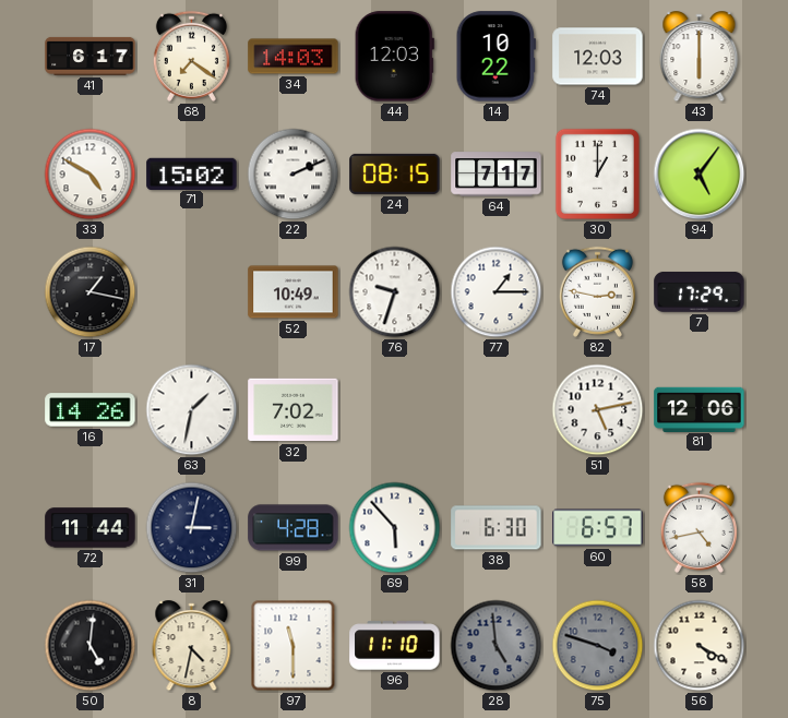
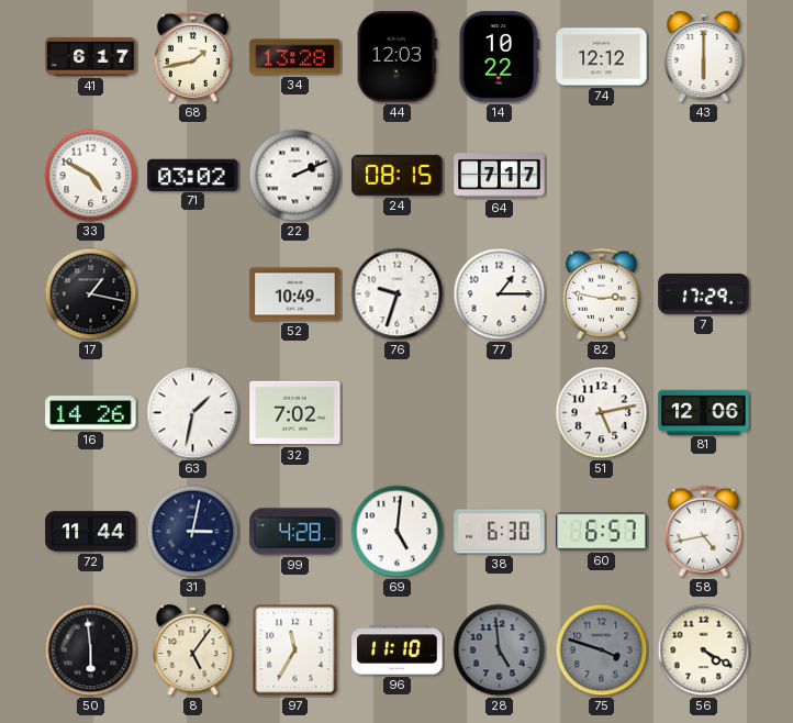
68: 7:21 -> 1:43 (192, 56)
34: 14:03 -> 13:28 (295, 57)
74: 12:03 -> 12:12 (602, 57)
71: 15:02 -> 03:02 (193, 175)
30: 1:00 -> none (597, 173)
94: 5:06 -> none (700, 175)
69: 5:53 -> 5:01 (398, 532)
50: 5:01 -> 5:59 (91, 650)
8: 4:32 -> 5:06 (193, 650)
97: 11:30 -> 11:35 (295, 650)
